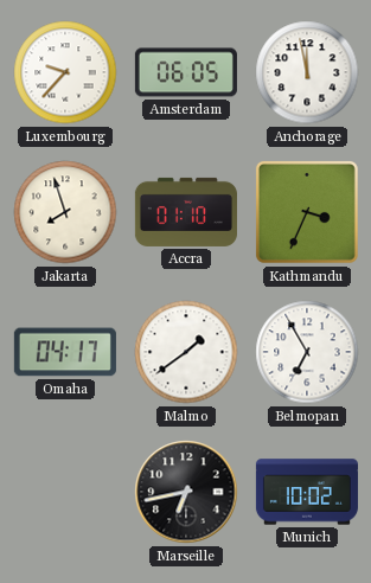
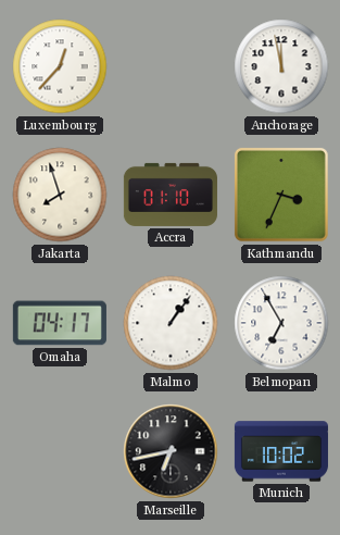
Luxembourg: 9:37 -> 12:37 (60, 66)
Amsterdam: 06:05 -> none (186, 72)
Malmo: 1:39 -> 1:06 (171, 323)
